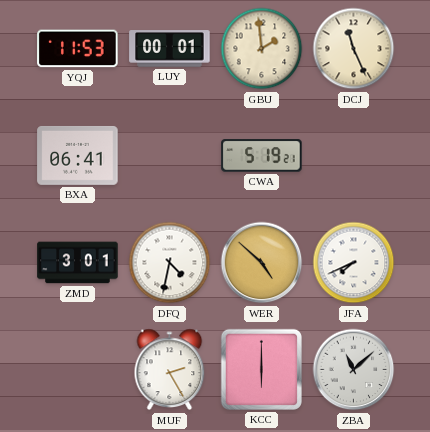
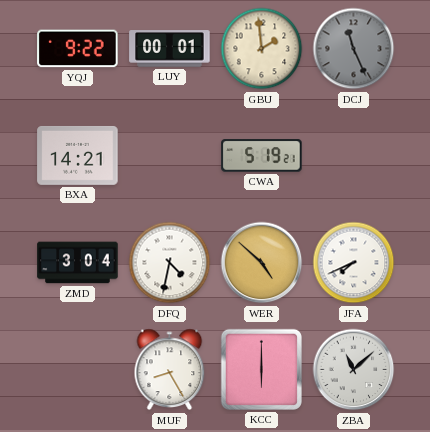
YQJ: 11:53 -> 9:22 (78, 49)
DCJ dial: cream -> grey (354, 49)
BXA: 06:41 -> 14:21 (78, 155)
ZMD: 3:01 -> 3:04 (78, 263)
MUF: 2:25 -> 8:25 (170, 370)
